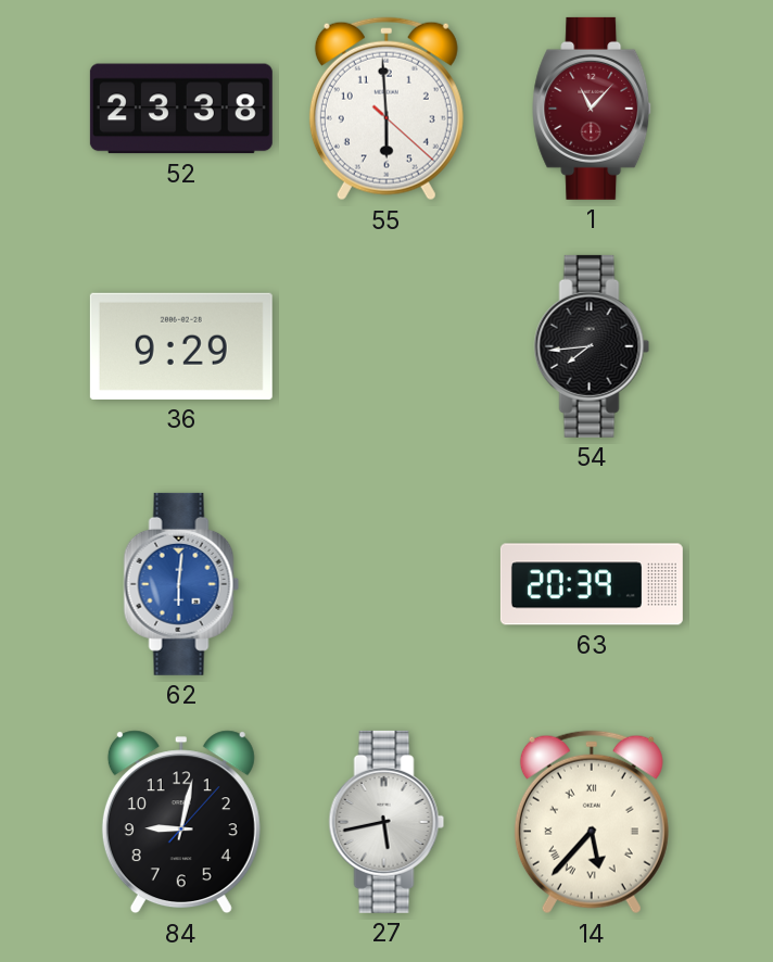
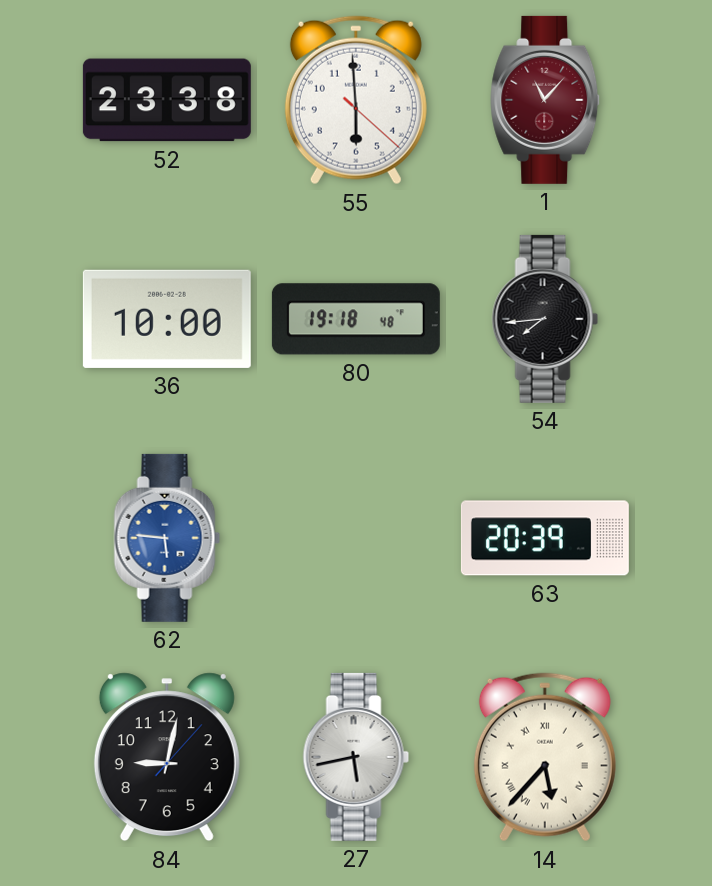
36: 9:29 -> 10:00 (167, 319)
80: none -> 19:18 (356, 319)
62: 6:01 -> 5:46 (167, 538)
